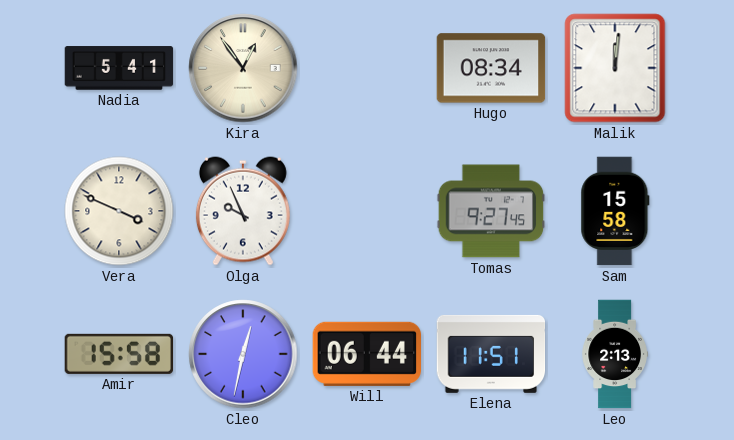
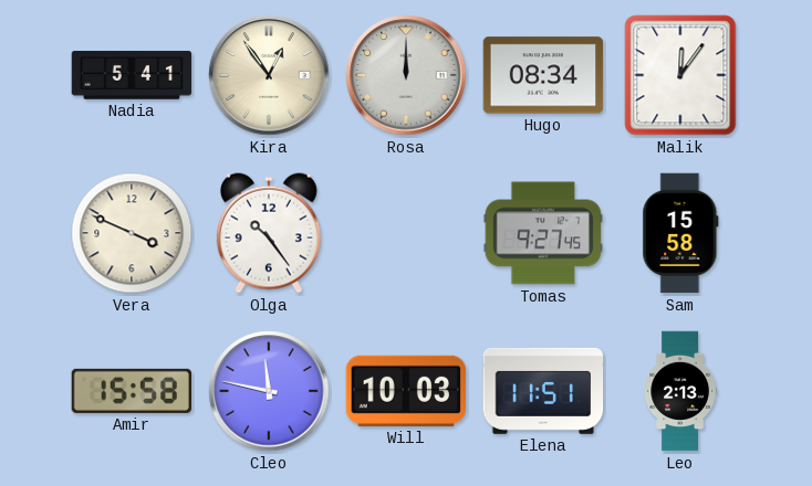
Rosa: none -> 12:00 (406, 75)
Malik: 12:01 -> 12:06 (680, 75)
Olga: 9:56 -> 10:24 (269, 233)
Cleo: 12:32 -> 11:47 (269, 391)
Will: 06:44 -> 10:03 (406, 391)
